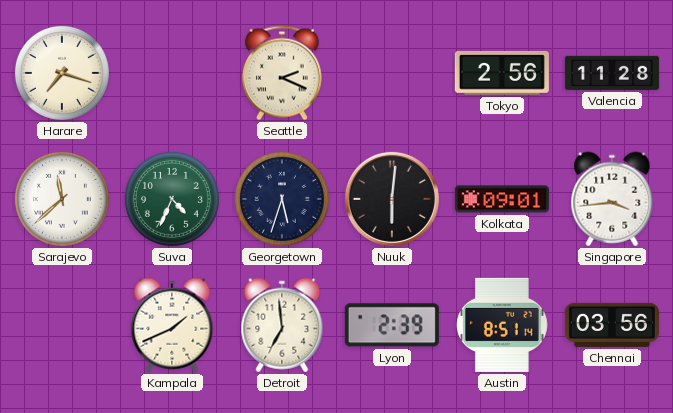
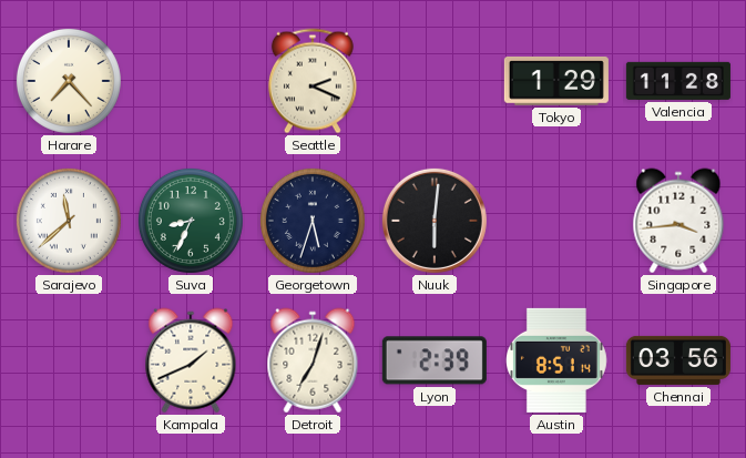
Harare: 7:18 -> 7:23 (69, 81)
Tokyo: 2:56 -> 1:29 (556, 82)
Suva: 4:34 -> 8:34 (191, 221)
Kolkata: 09:01 -> none (502, 199)
Detroit: 6:59 -> 7:03 (313, 360)
